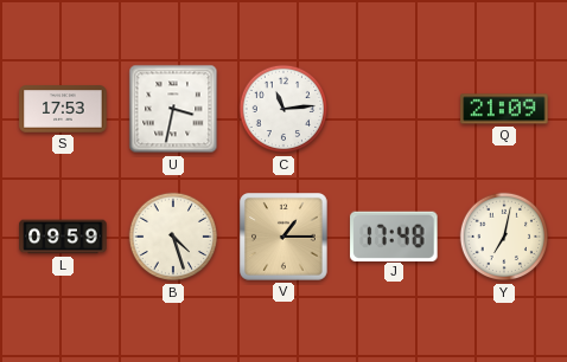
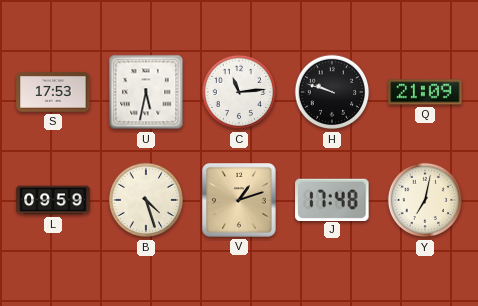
U: 3:32 -> 5:32 (146, 92)
H: none -> 9:48 (332, 92)
V: 1:15 -> 1:12 (240, 201)
